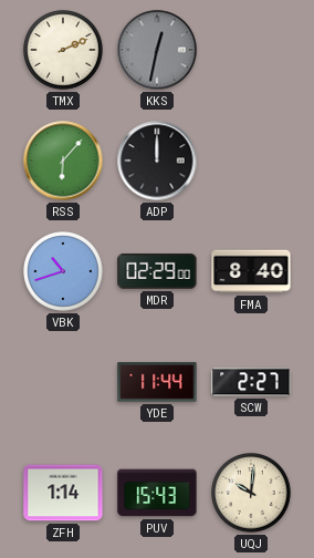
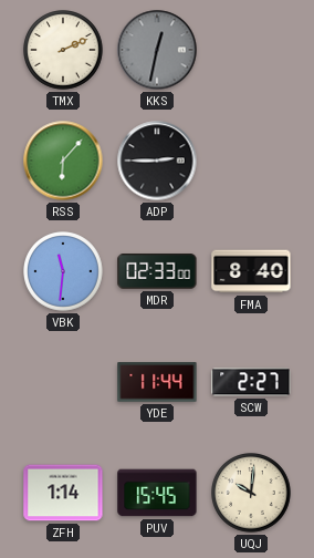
ADP: 12:00 -> 2:45 (157, 161)
VBK: 10:42 -> 11:31 (64, 272)
MDR: 02:29 -> 02:33 (157, 272)
PUV: 15:43 -> 15:45 (157, 493)
